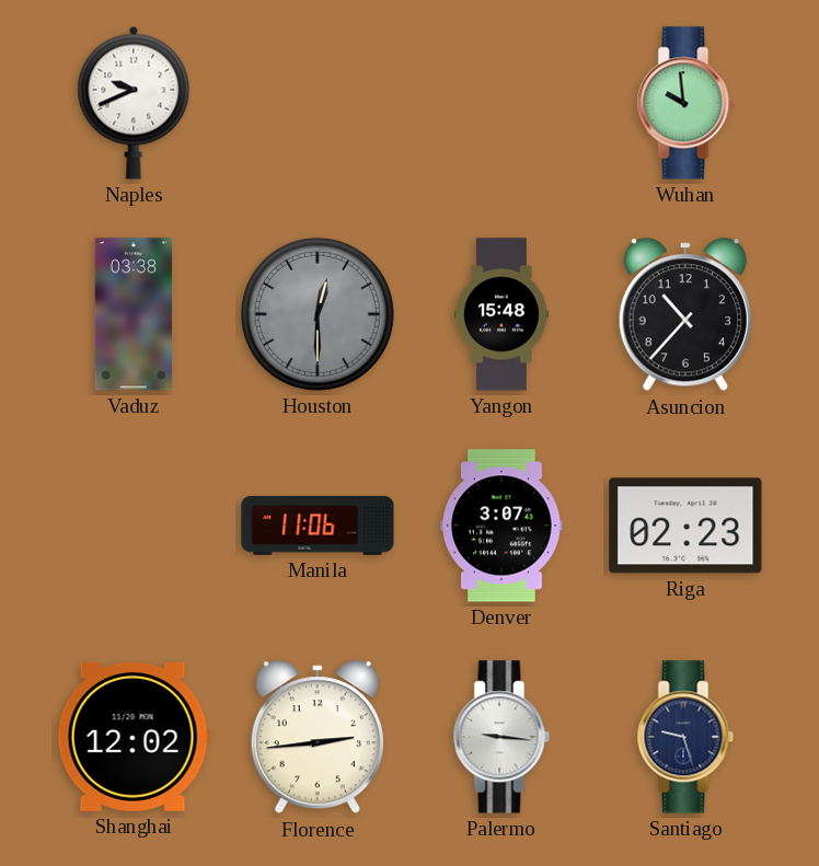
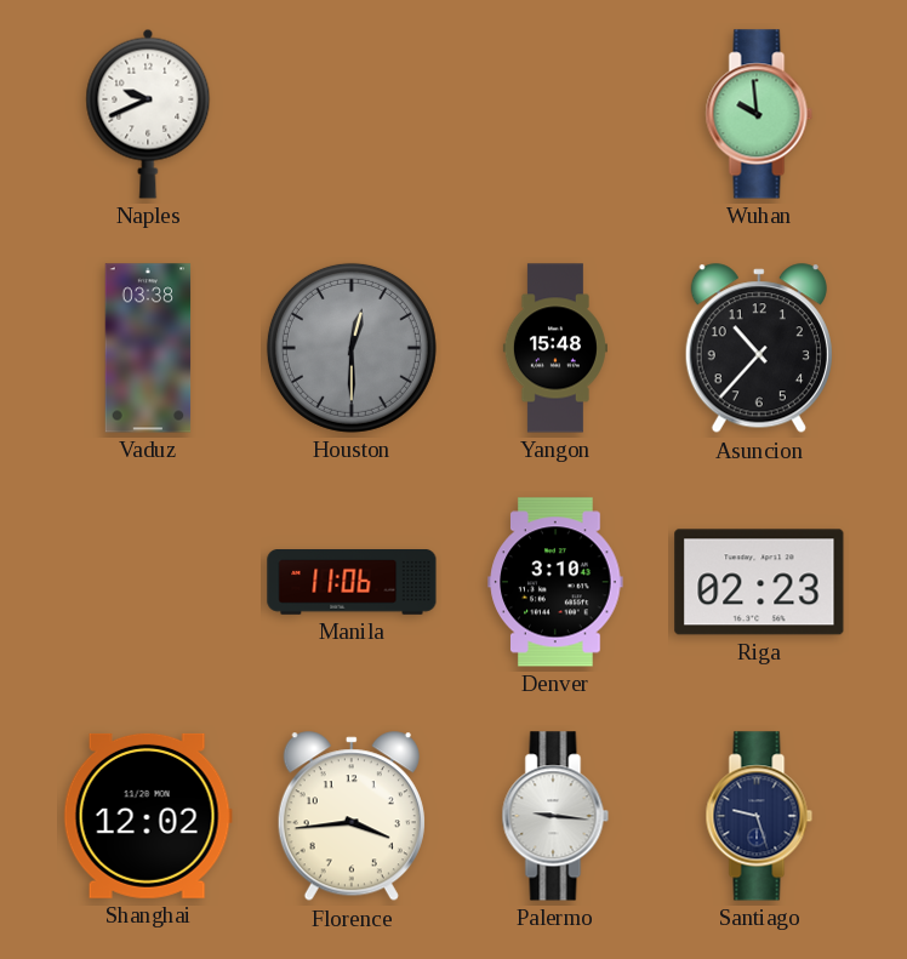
Denver: 3:07 -> 3:10 (555, 582)
Florence: 2:44 -> 3:44 (352, 817)
